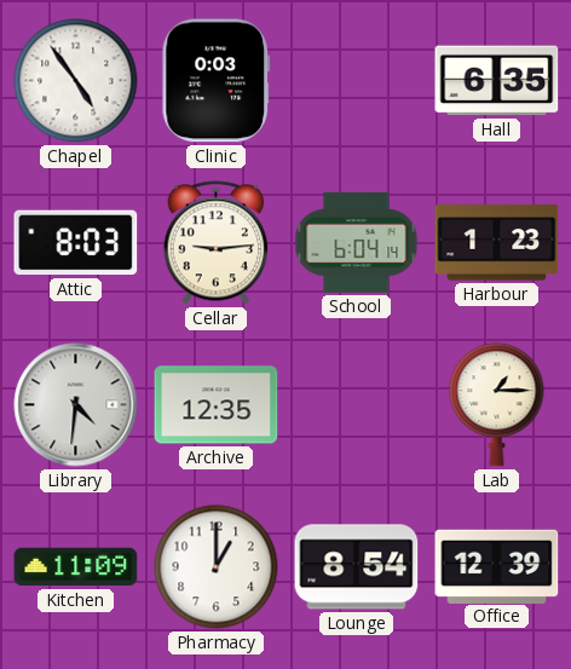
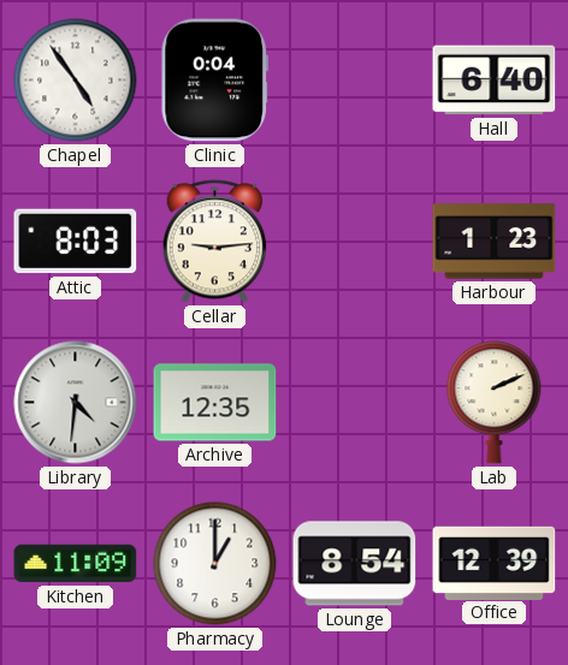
Clinic: 0:03 -> 0:04 (215, 81)
Hall: 6:35 -> 6:40 (495, 81)
School: 6:04 -> none (357, 242)
Lab: 1:15 -> 2:11 (495, 403)
